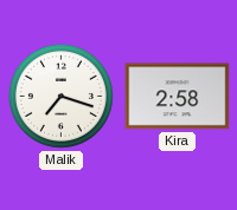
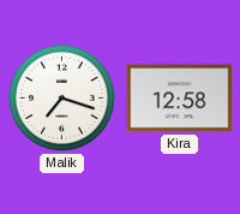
Kira: 2:58 -> 12:58 (180, 99)
